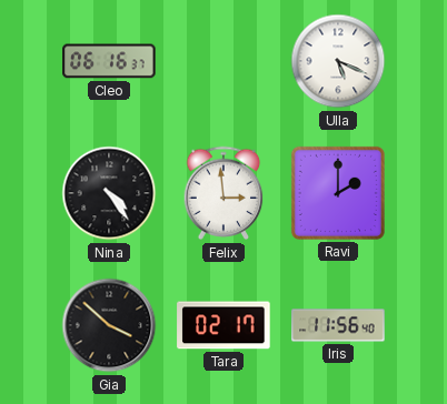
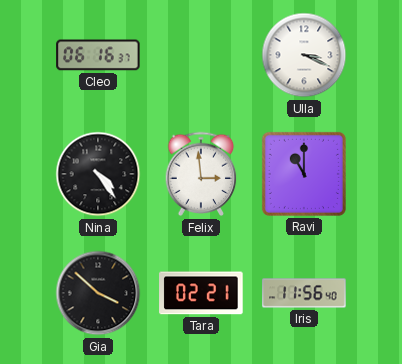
Ulla: 5:19 -> 3:19 (304, 55)
Ravi: 2:00 -> 11:00 (304, 174)
Tara: 02:17 -> 02:21 (201, 293)
